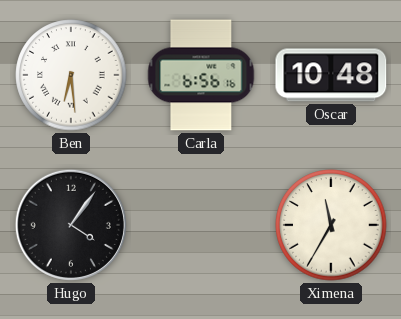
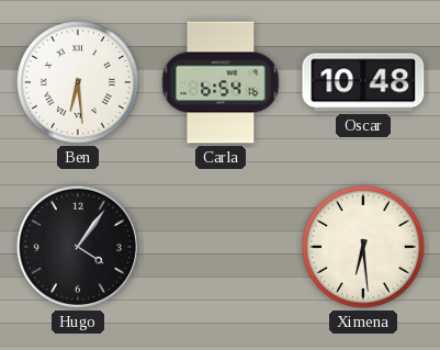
Carla: 6:56 -> 6:54 (221, 82)
Ximena: 11:35 -> 6:29 (363, 247)
